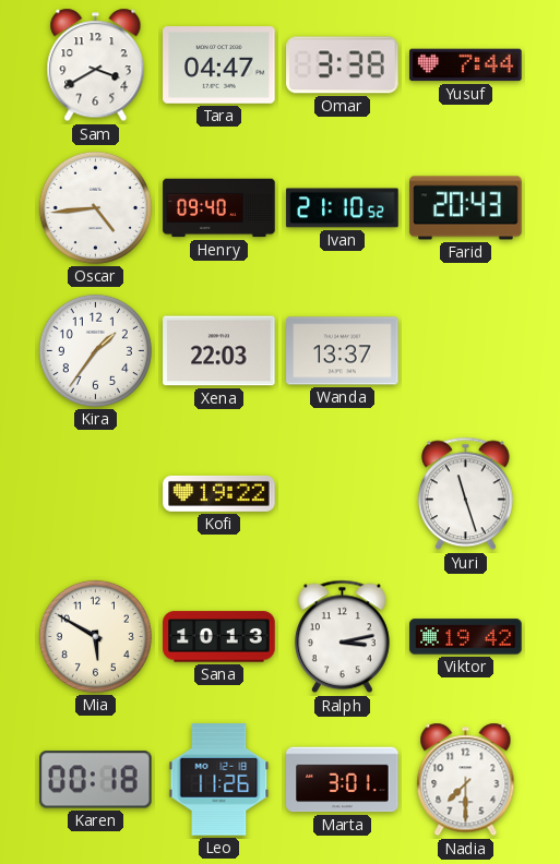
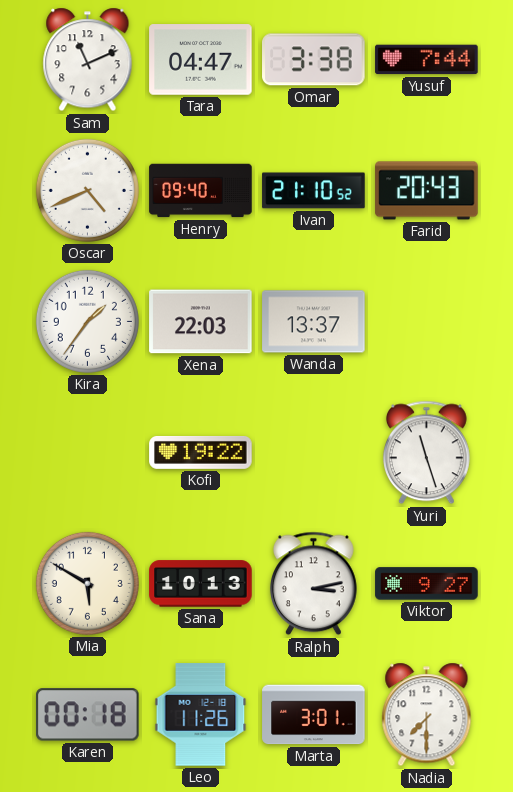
Sam: 3:40 -> 11:11 (88, 60)
Oscar: 4:44 -> 4:41 (87, 190)
Viktor: 19:42 -> 9:27 (427, 584)
